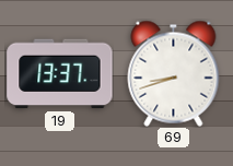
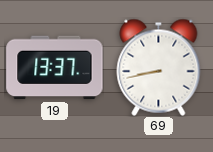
69: 8:42 -> 8:43 (159, 67)
